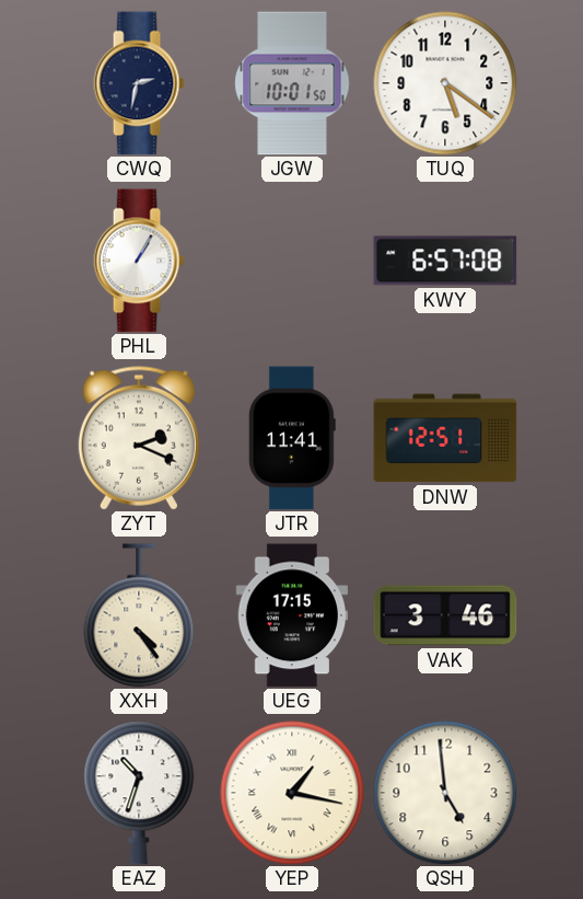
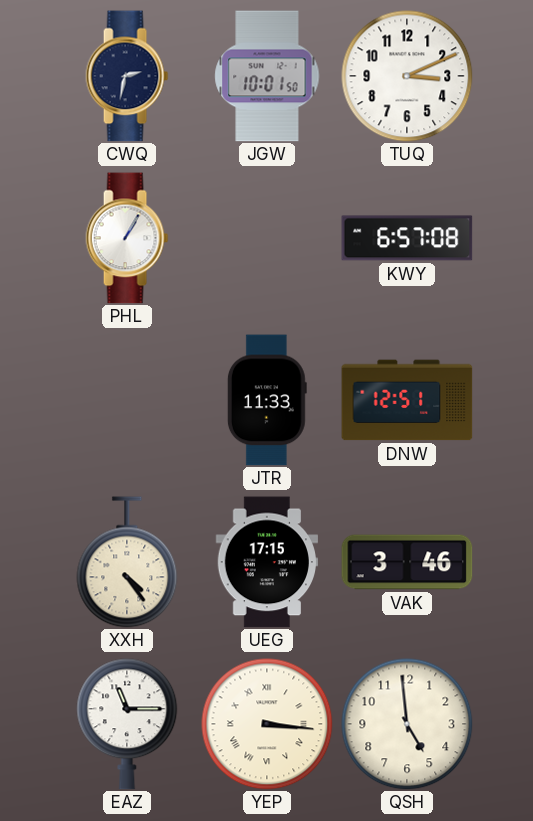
TUQ: 5:21 -> 3:11 (407, 76)
ZYT: 2:19 -> none (139, 438)
JTR: 11:41 -> 11:33 (267, 400)
EAZ: 10:33 -> 11:15 (127, 724)
YEP: 1:17 -> 3:16 (267, 724)
